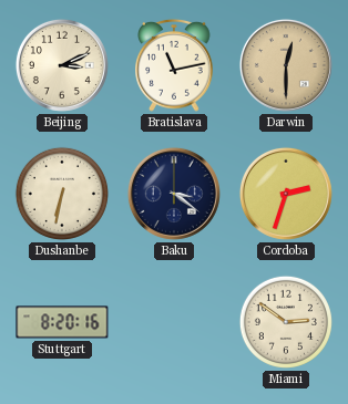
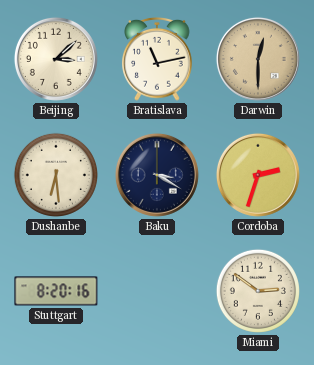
Beijing: 3:11 -> 3:08 (56, 59)
Dushanbe: 6:32 -> 6:29 (56, 175)
Baku: 3:21 -> 3:20 (157, 175)
